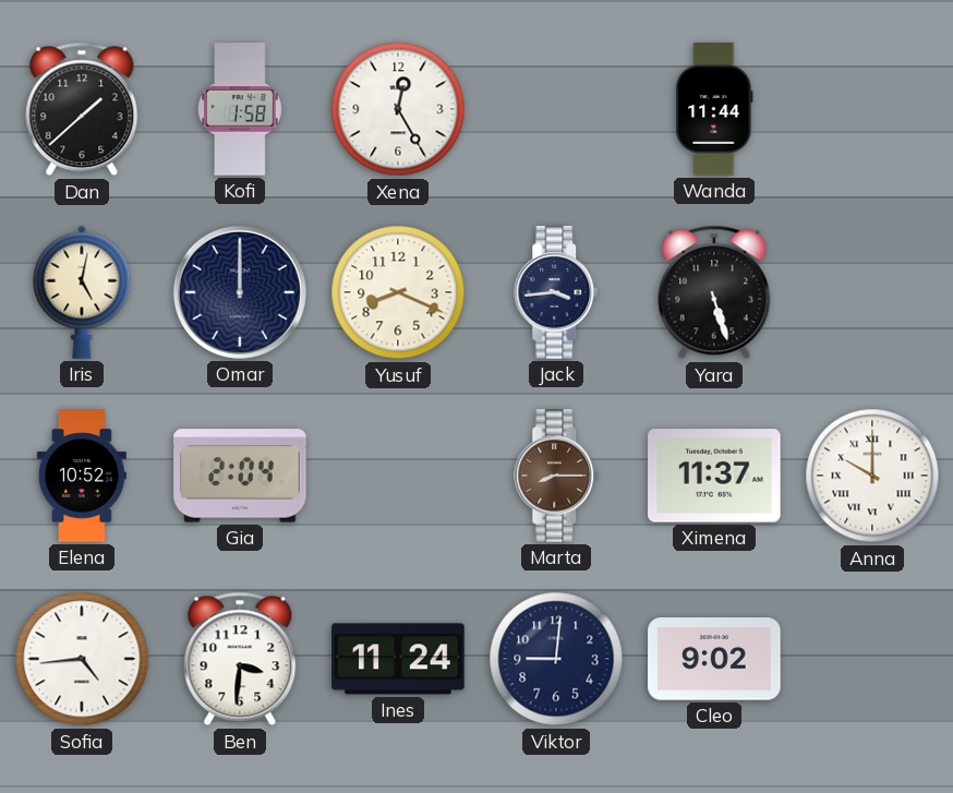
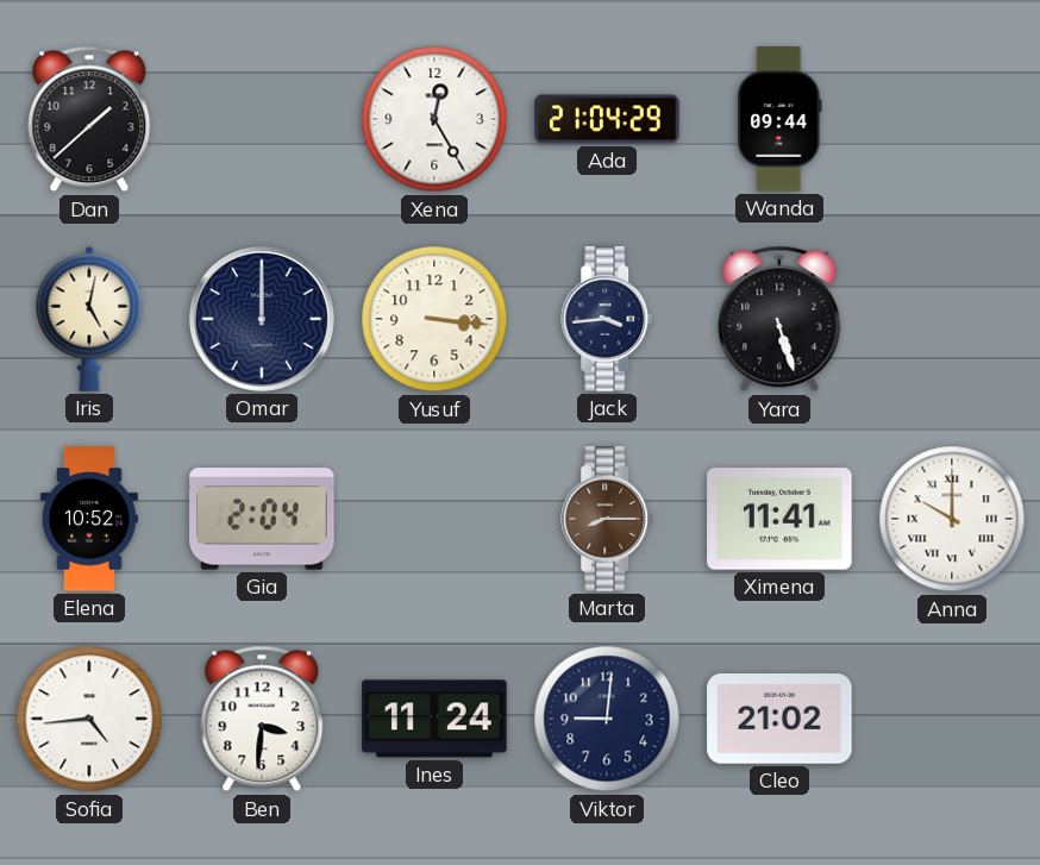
Kofi: 1:58 -> none (240, 109)
Ada: none -> 21:04 (607, 119)
Wanda: 11:44 -> 09:44 (779, 119)
Yusuf: 8:19 -> 3:16 (434, 319)
Ximena: 11:37 -> 11:41 (779, 519)
Cleo: 9:02 -> 21:02 (779, 719)
